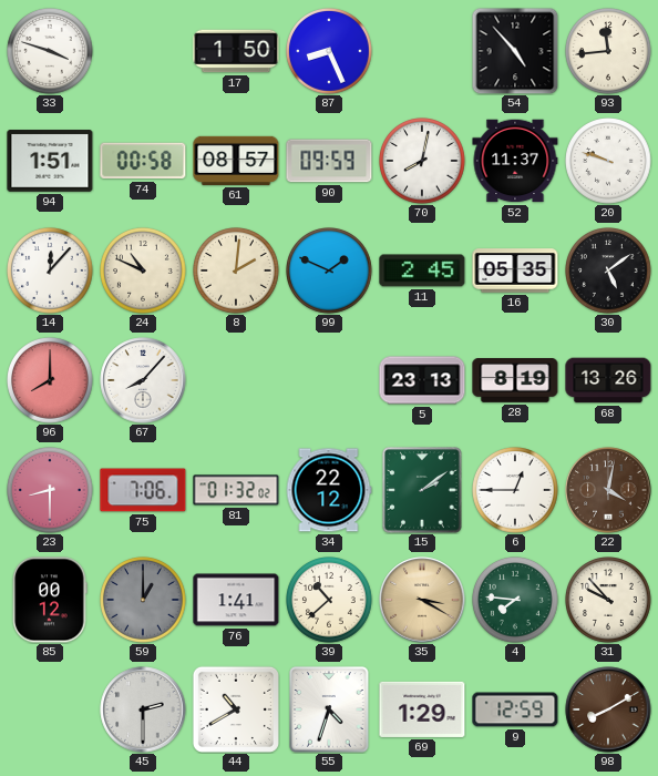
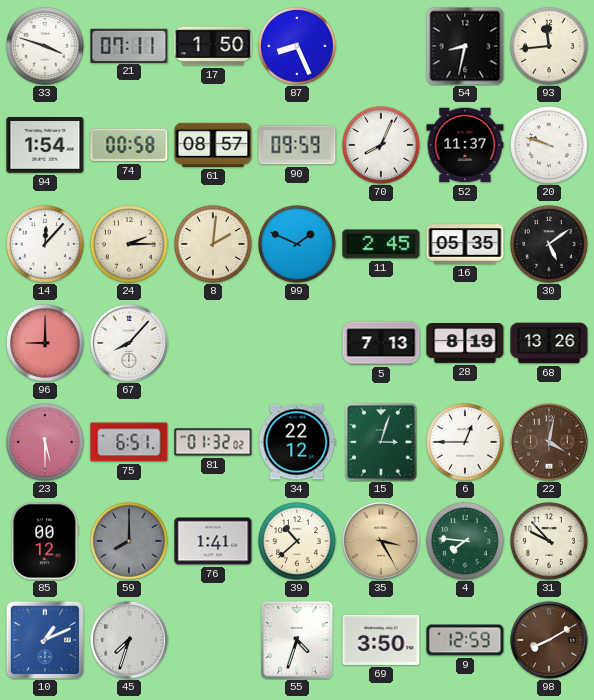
21: none -> 07:11 (129, 45)
54: 4:53 -> 8:32 (465, 46)
94: 1:51 -> 1:54 (45, 145)
70: 8:02 -> 8:04 (382, 146)
24: 10:49 -> 2:15 (130, 245)
96: 8:00 -> 9:00 (46, 344)
5: 23:13 -> 7:13 (381, 343)
23: 8:30 -> 5:30 (46, 443)
75: 7:06 -> 6:51 (129, 442)
15: 2:09 -> 3:03 (381, 442)
59: 1:00 -> 8:00 (130, 542)
35: 3:20 -> 3:25 (381, 541)
10: none -> 1:11 (45, 640)
45: 2:30 -> 7:33 (129, 640)
44: 10:40 -> none (236, 709)
69: 1:29 -> 3:50 (381, 640)
